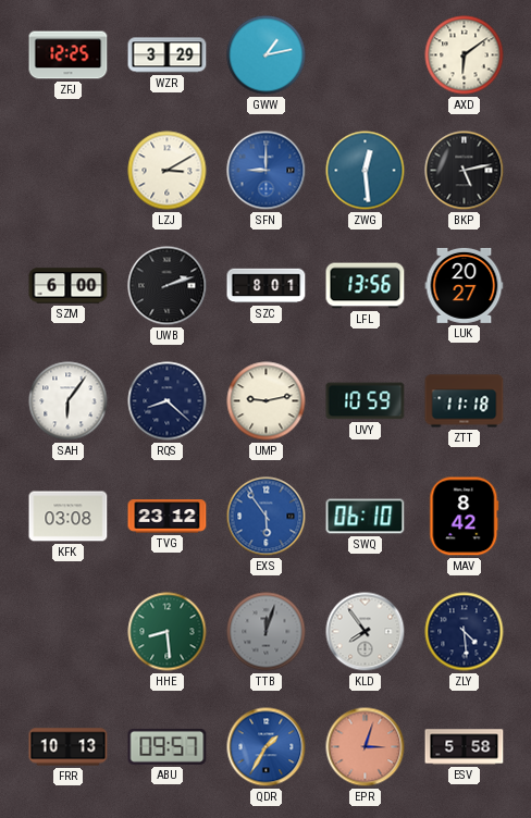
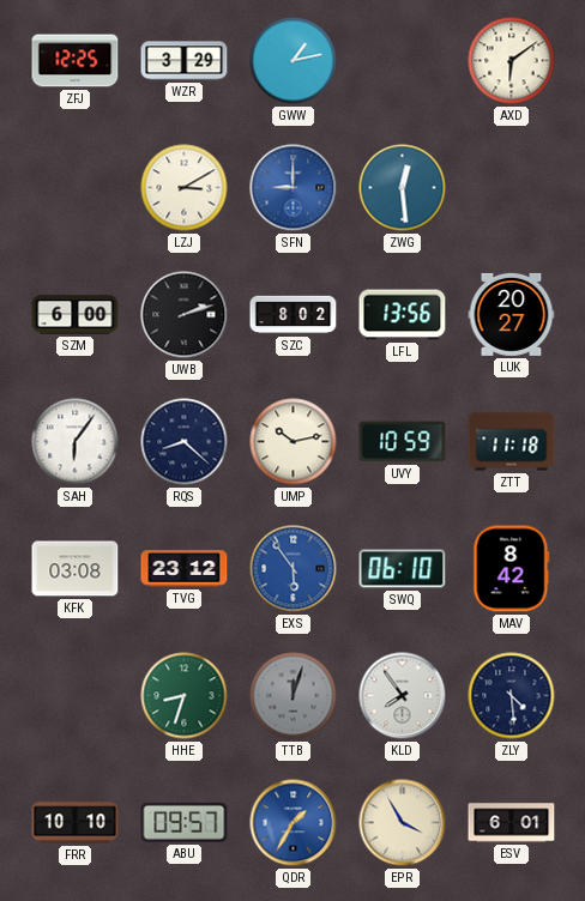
BKP: 5:13 -> none (465, 171)
SZC: 8:01 -> 8:02 (294, 315)
UMP: 9:13 -> 10:13 (294, 442)
HHE: 8:29 -> 8:33 (185, 696)
FRR: 10:13 -> 10:10 (76, 823)
EPR: 3:03 -> 3:55 (403, 823)
EPR dial: salmon -> cream (403, 823)
ESV: 5:58 -> 6:01 (512, 823)
